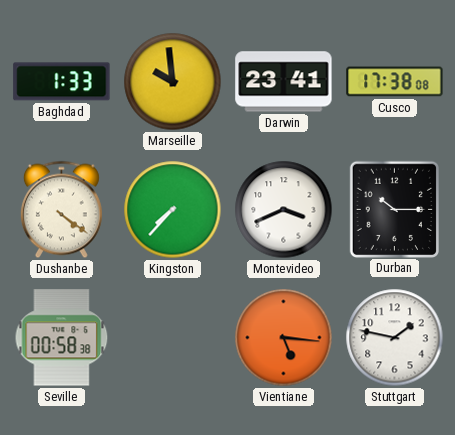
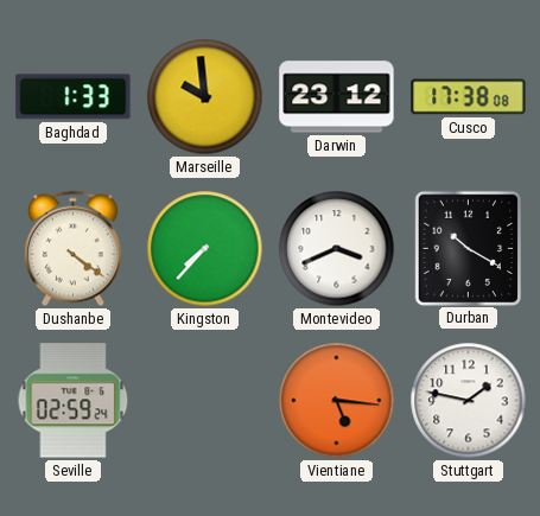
Darwin: 23:41 -> 23:12 (337, 97)
Durban: 10:15 -> 10:20 (468, 248)
Seville: 00:58 -> 02:59 (74, 401)
